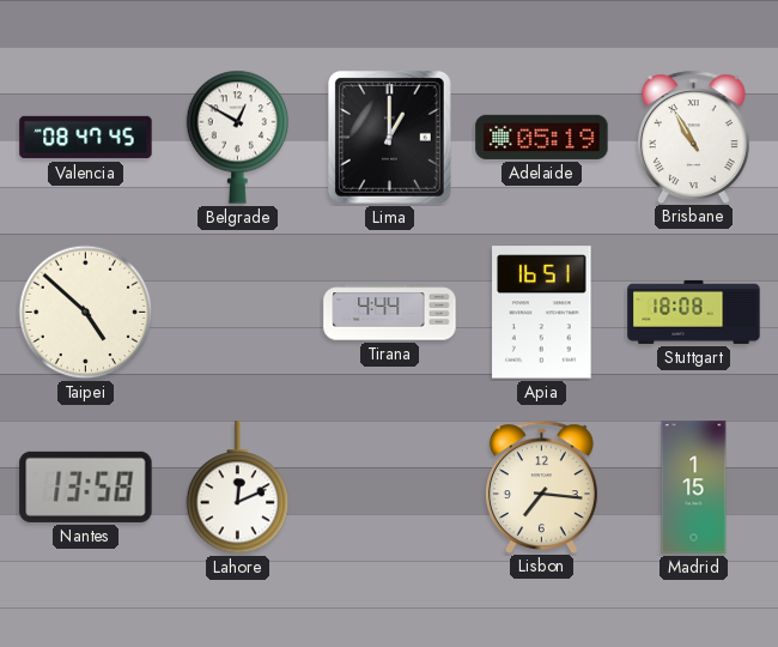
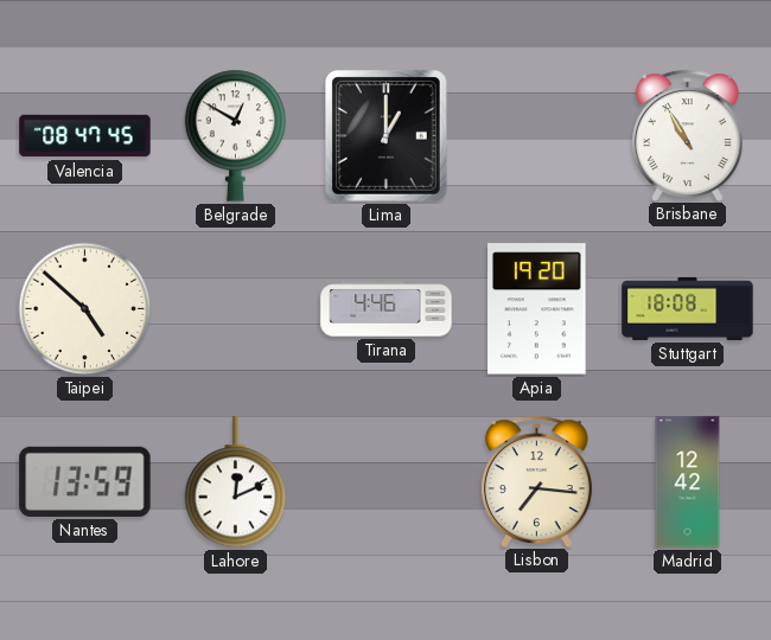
Adelaide: 05:19 -> none (542, 137)
Tirana: 4:44 -> 4:46 (387, 309)
Apia: 16:51 -> 19:20 (537, 309)
Nantes: 13:58 -> 13:59 (85, 481)
Madrid: 1:15 -> 12:42 (688, 482)
